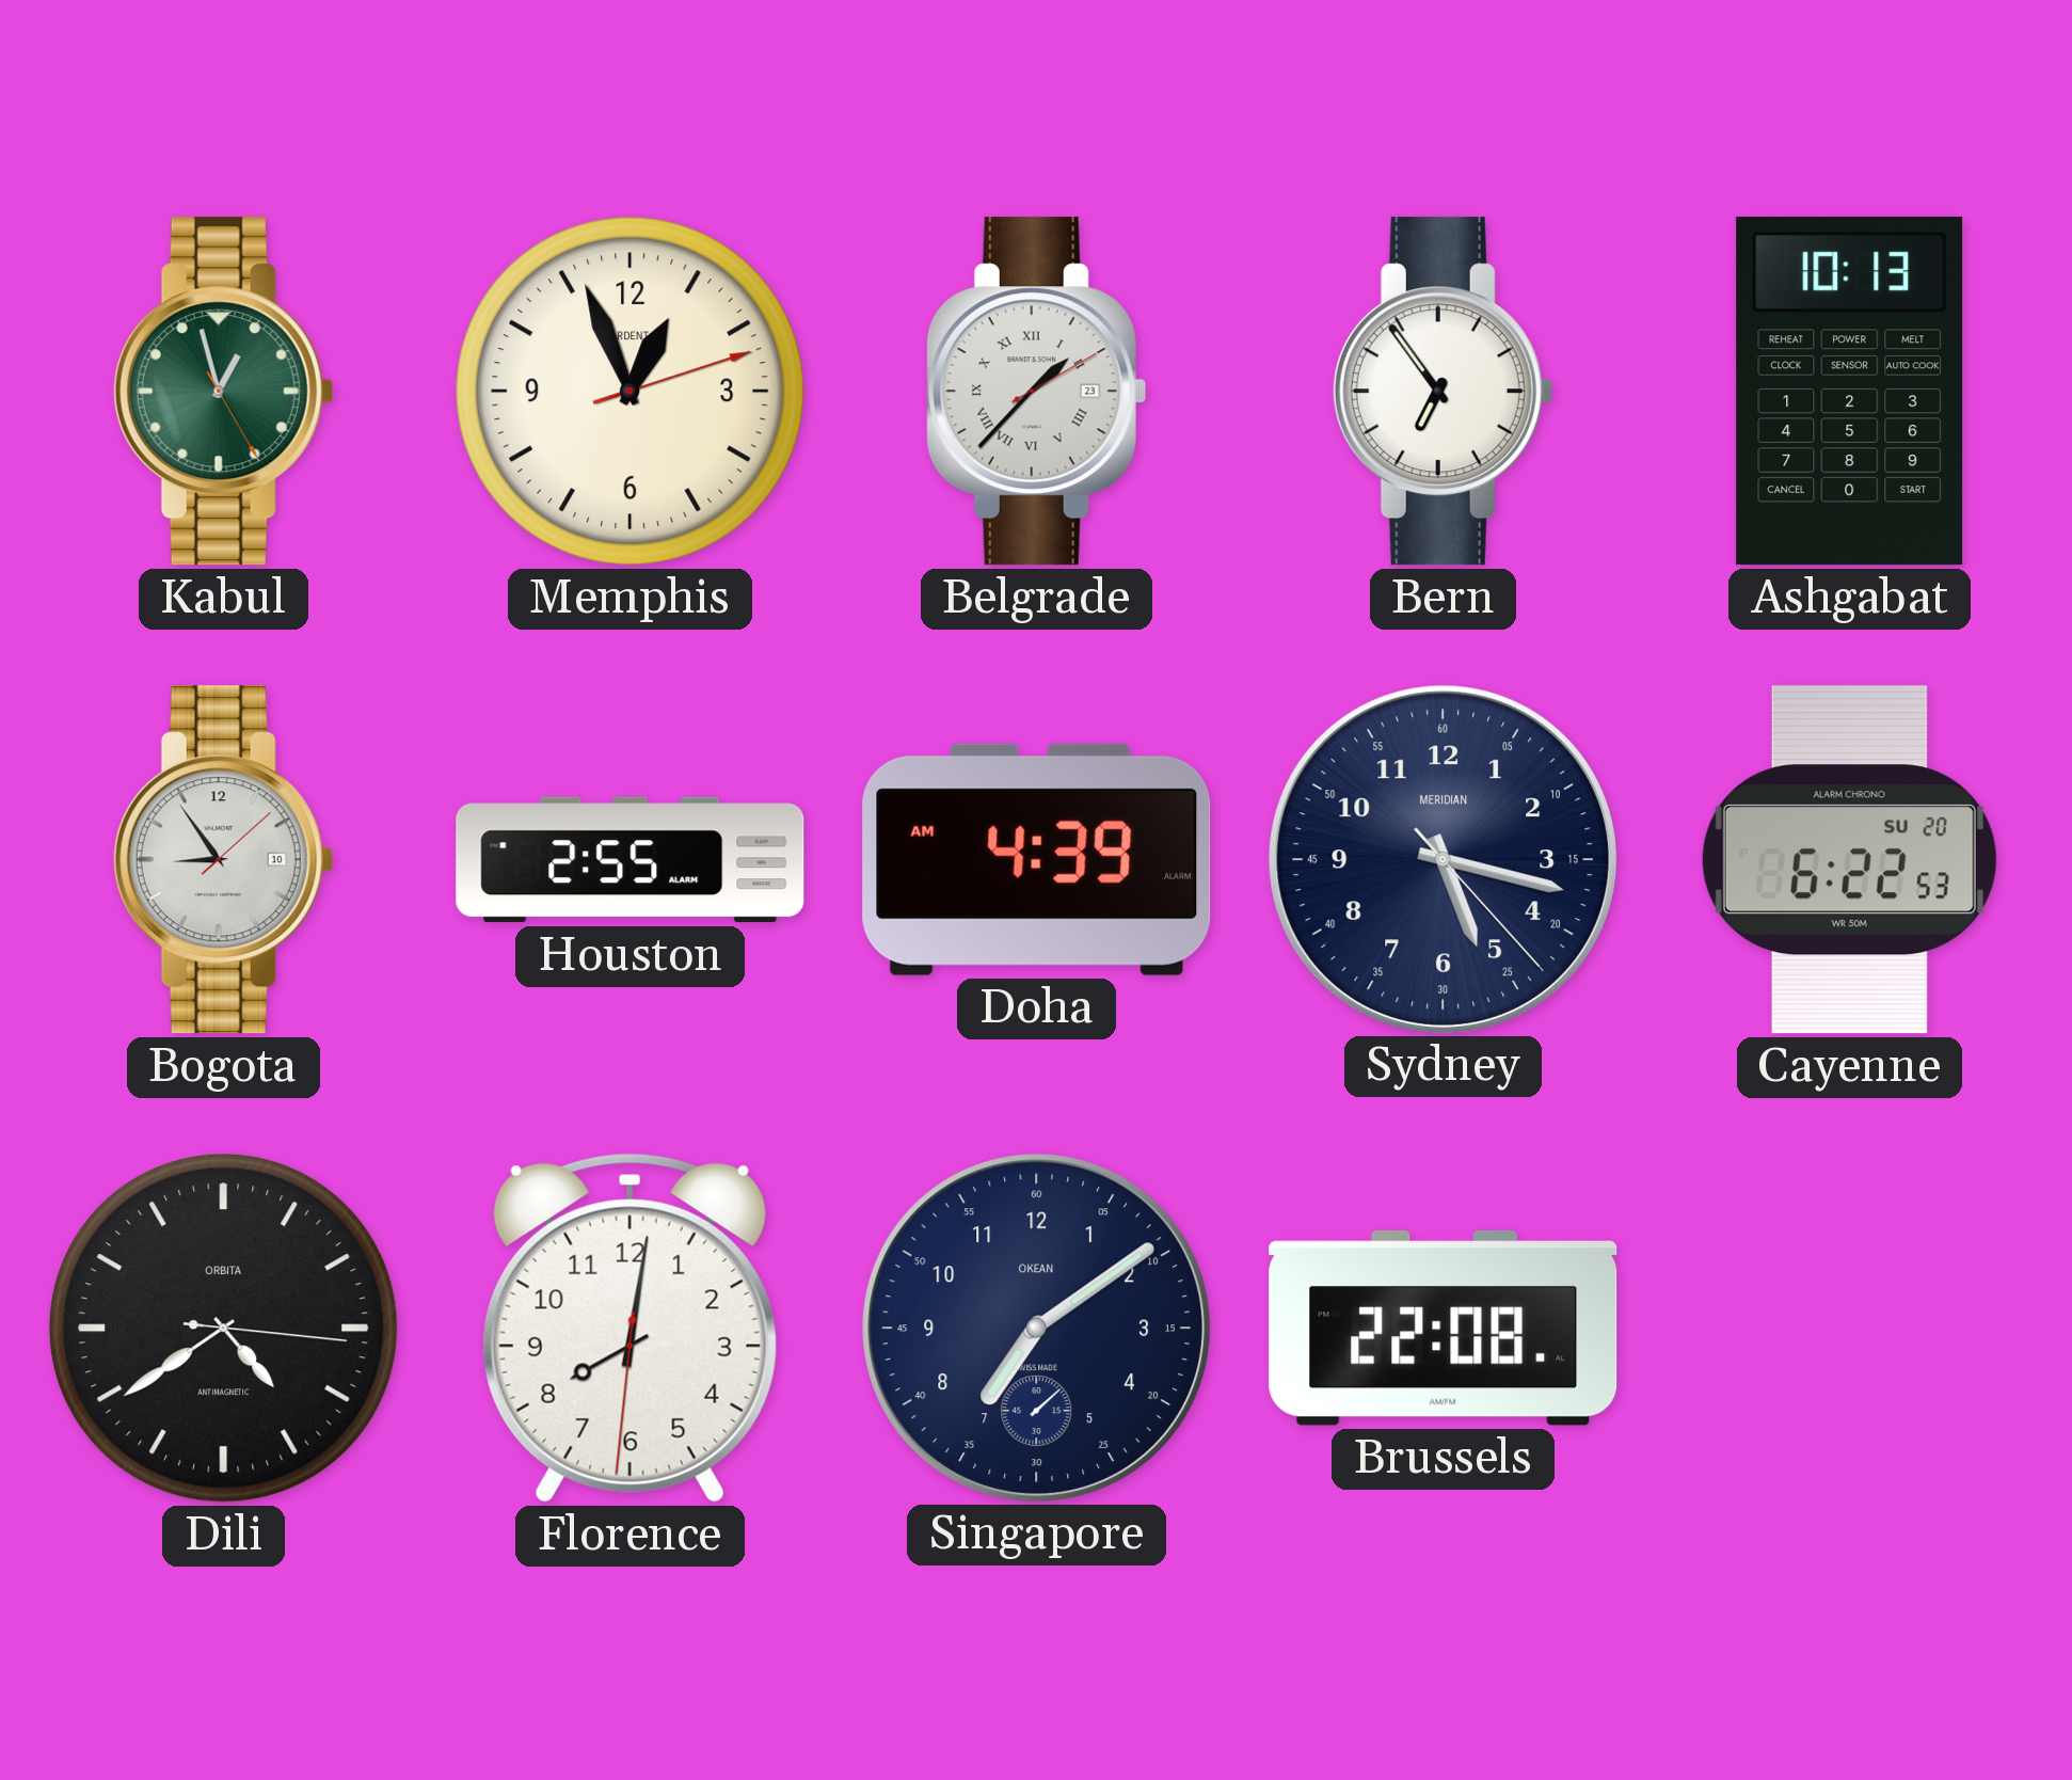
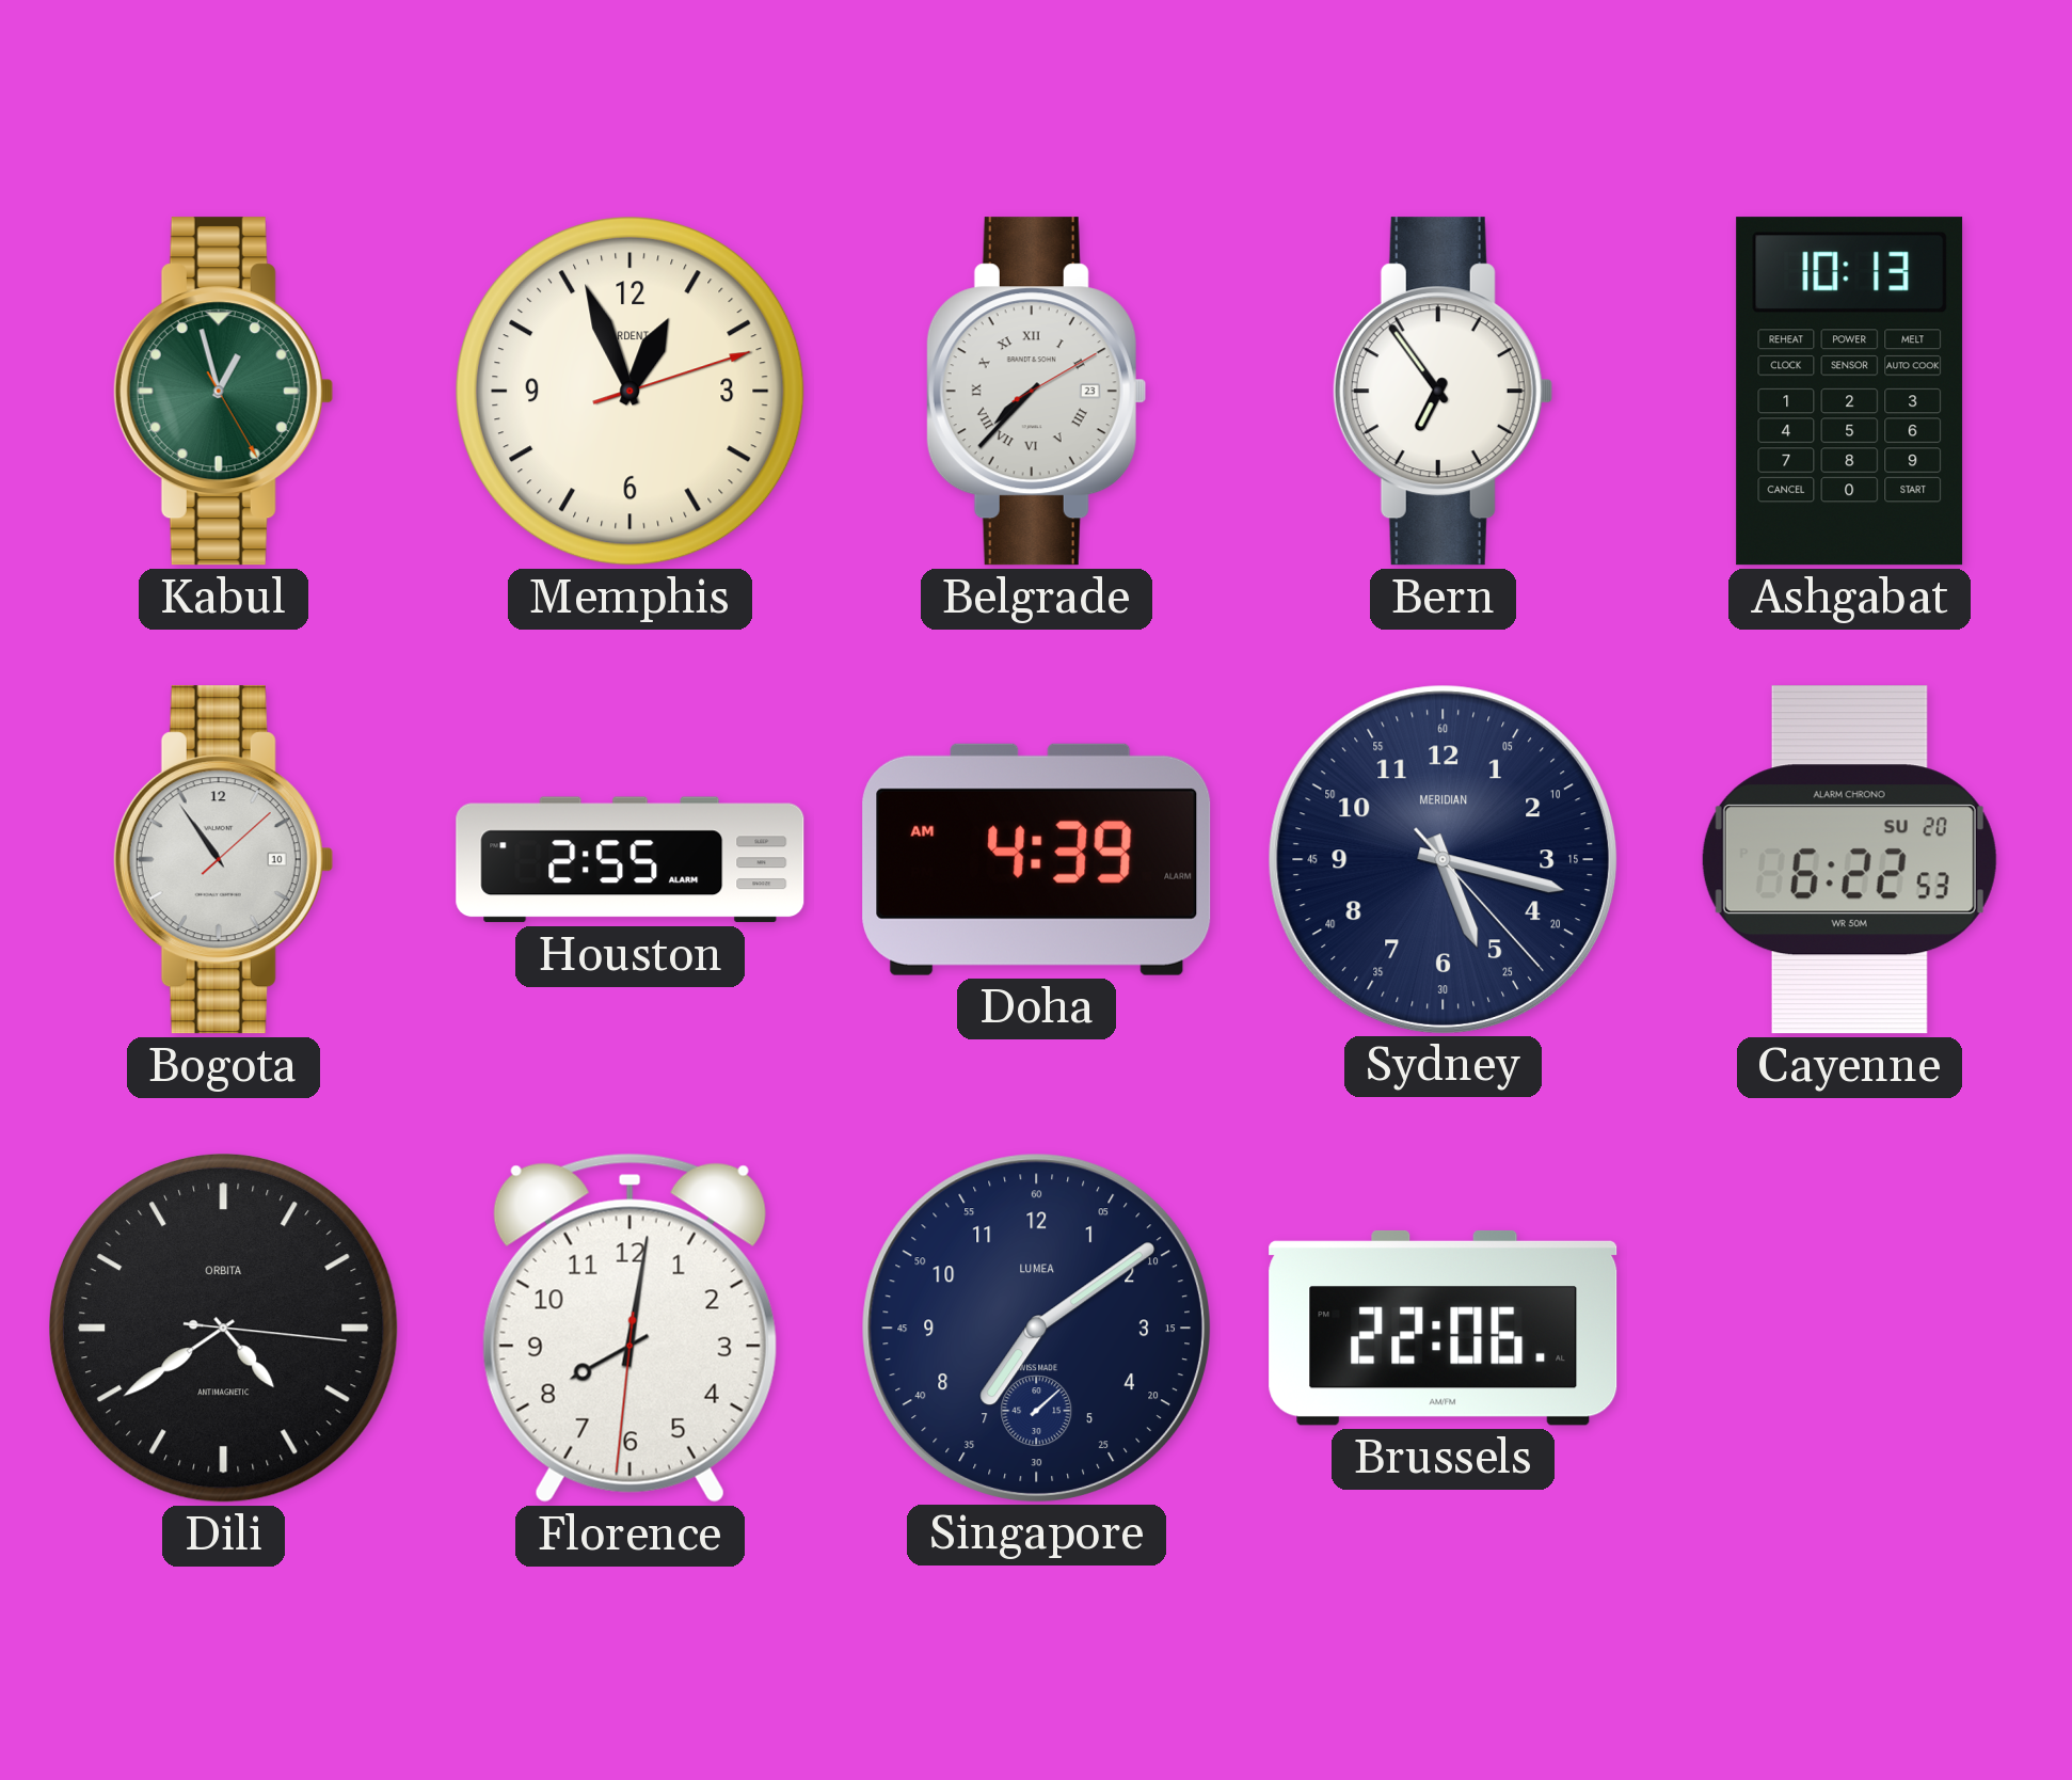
Belgrade: 1:37 -> 7:37 (1036, 392)
Bogota: 8:54 -> 10:54 (223, 860)
Singapore brand: OKEAN -> LUMEA (1036, 1328)
Brussels: 22:08 -> 22:06 (1444, 1328)
